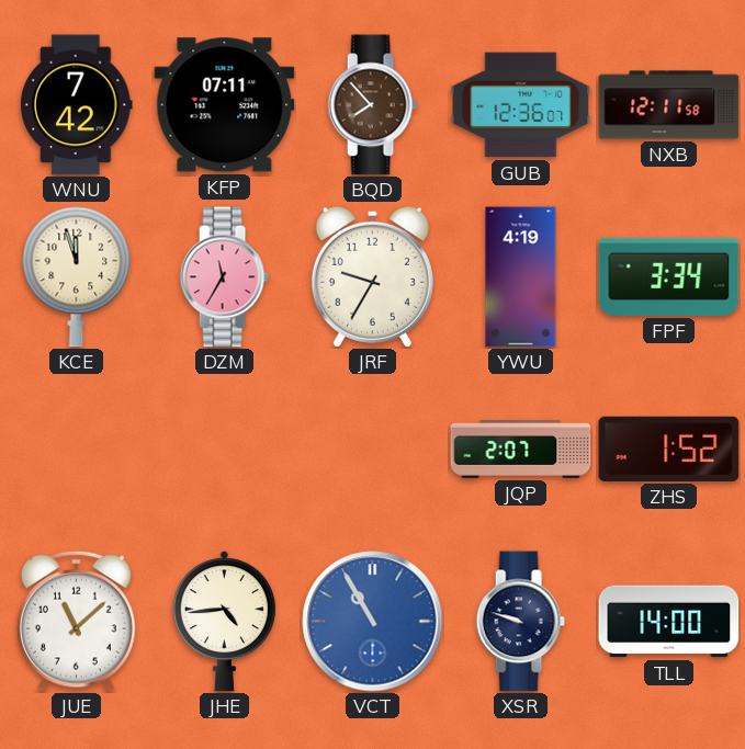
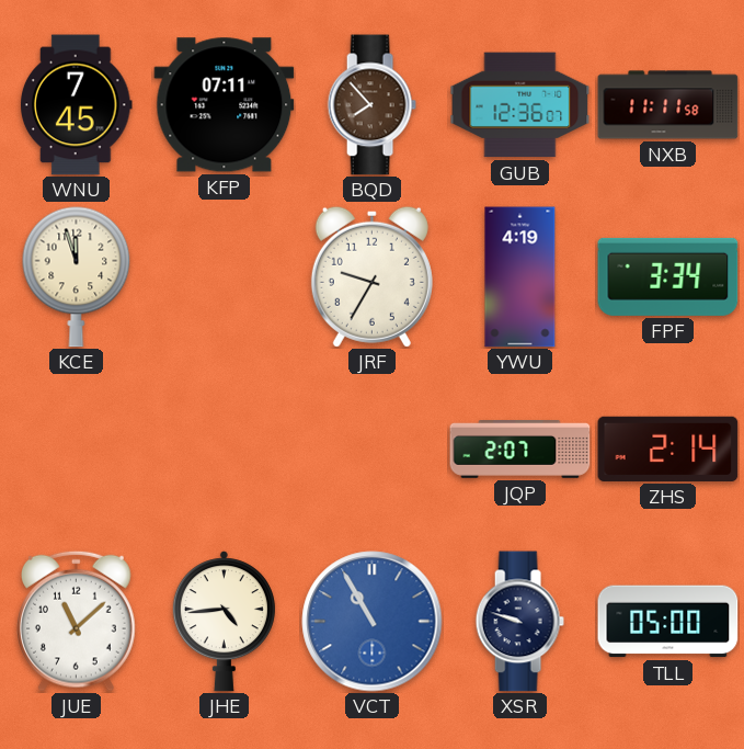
WNU: 7:42 -> 7:45 (77, 105)
NXB: 12:11 -> 11:11 (668, 105)
DZM: 11:35 -> none (224, 277)
ZHS: 1:52 -> 2:14 (668, 449)
TLL: 14:00 -> 05:00 (668, 622)
